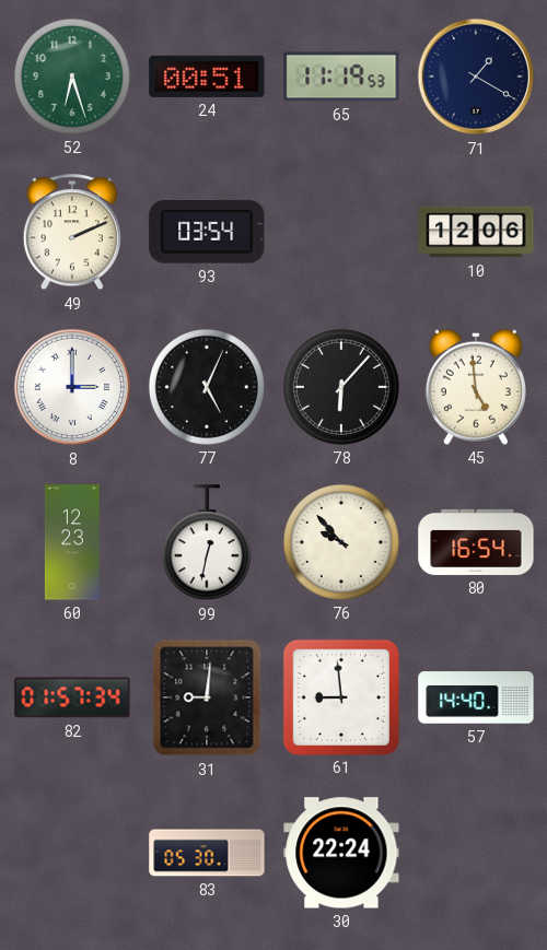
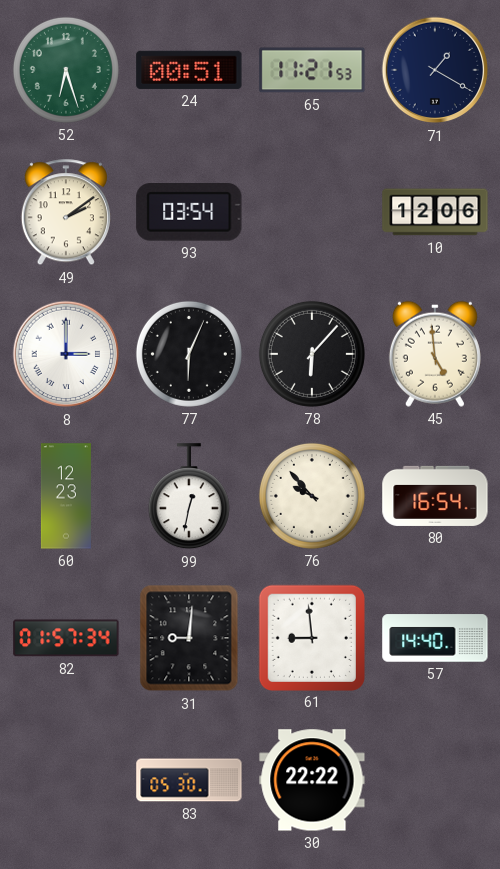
65: 11:19 -> 11:21 (312, 70)
49: 2:11 -> 2:09 (66, 213)
77: 5:04 -> 6:04 (189, 354)
30: 22:24 -> 22:22 (312, 780)
